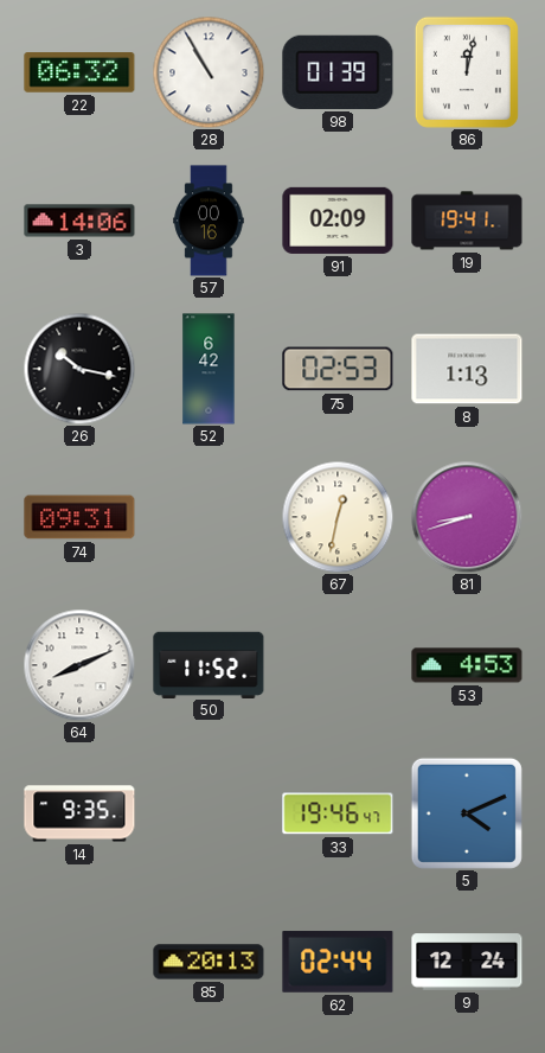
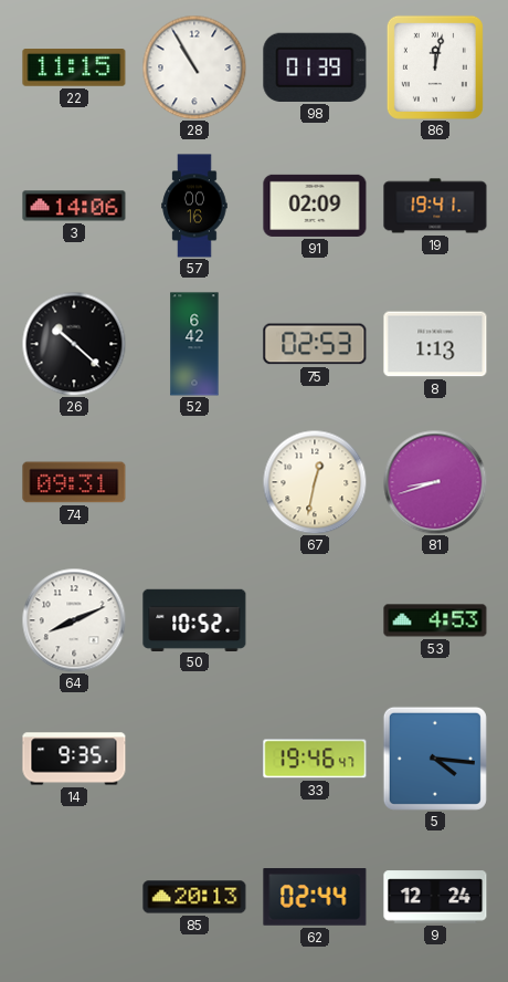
22: 06:32 -> 11:15 (74, 69)
26: 10:17 -> 10:22 (74, 344)
50: 11:52 -> 10:52 (194, 619)
5: 4:11 -> 4:16 (435, 759)
